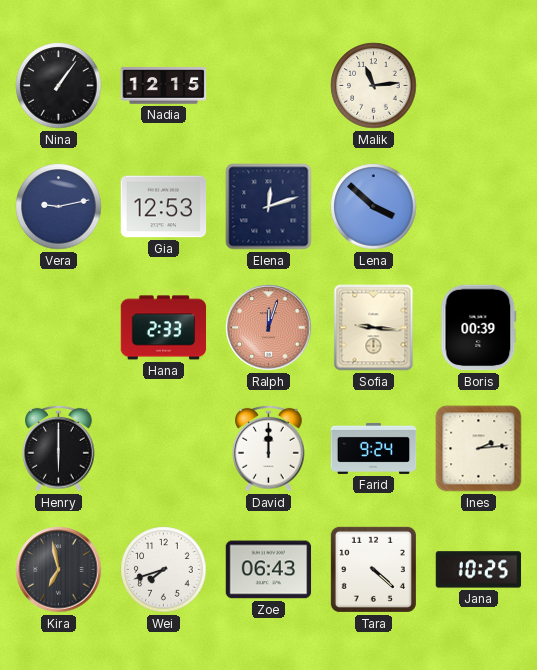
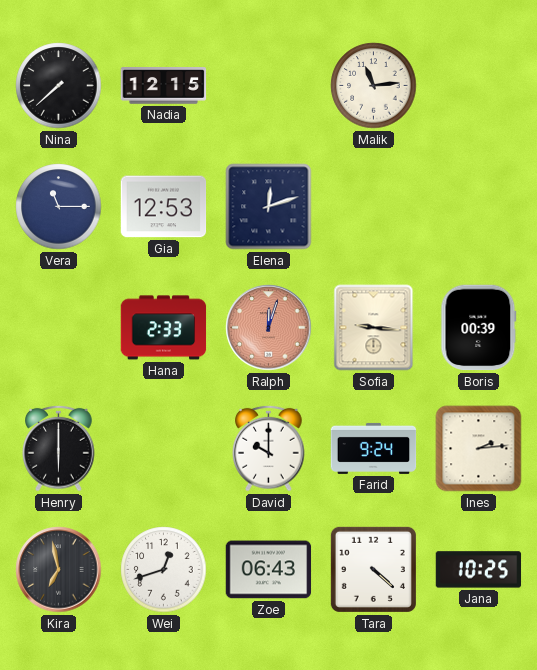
Nina: 1:06 -> 7:38 (59, 86)
Vera: 9:13 -> 11:15 (59, 207)
Lena: 3:52 -> none (374, 207)
David: 12:00 -> 10:00 (269, 448)
Wei: 7:42 -> 12:42 (164, 570)
